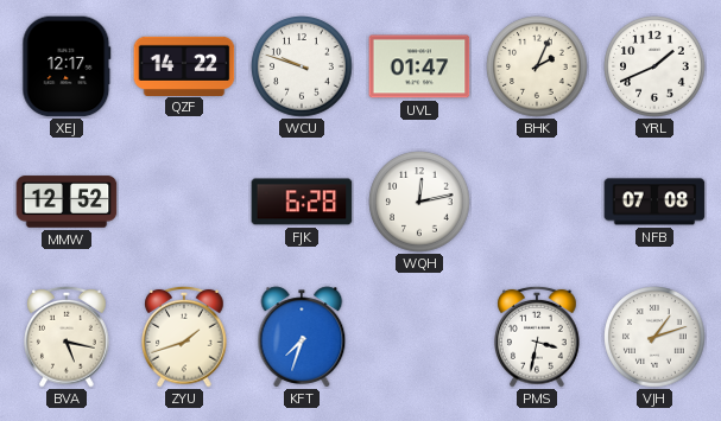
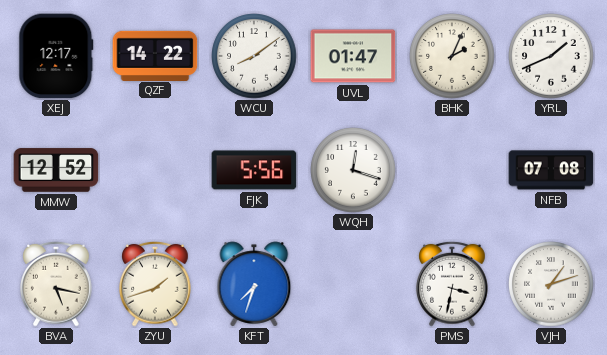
WCU: 9:48 -> 8:09 (254, 56)
FJK: 6:28 -> 5:56 (254, 170)
WQH: 12:13 -> 12:18 (353, 170)
